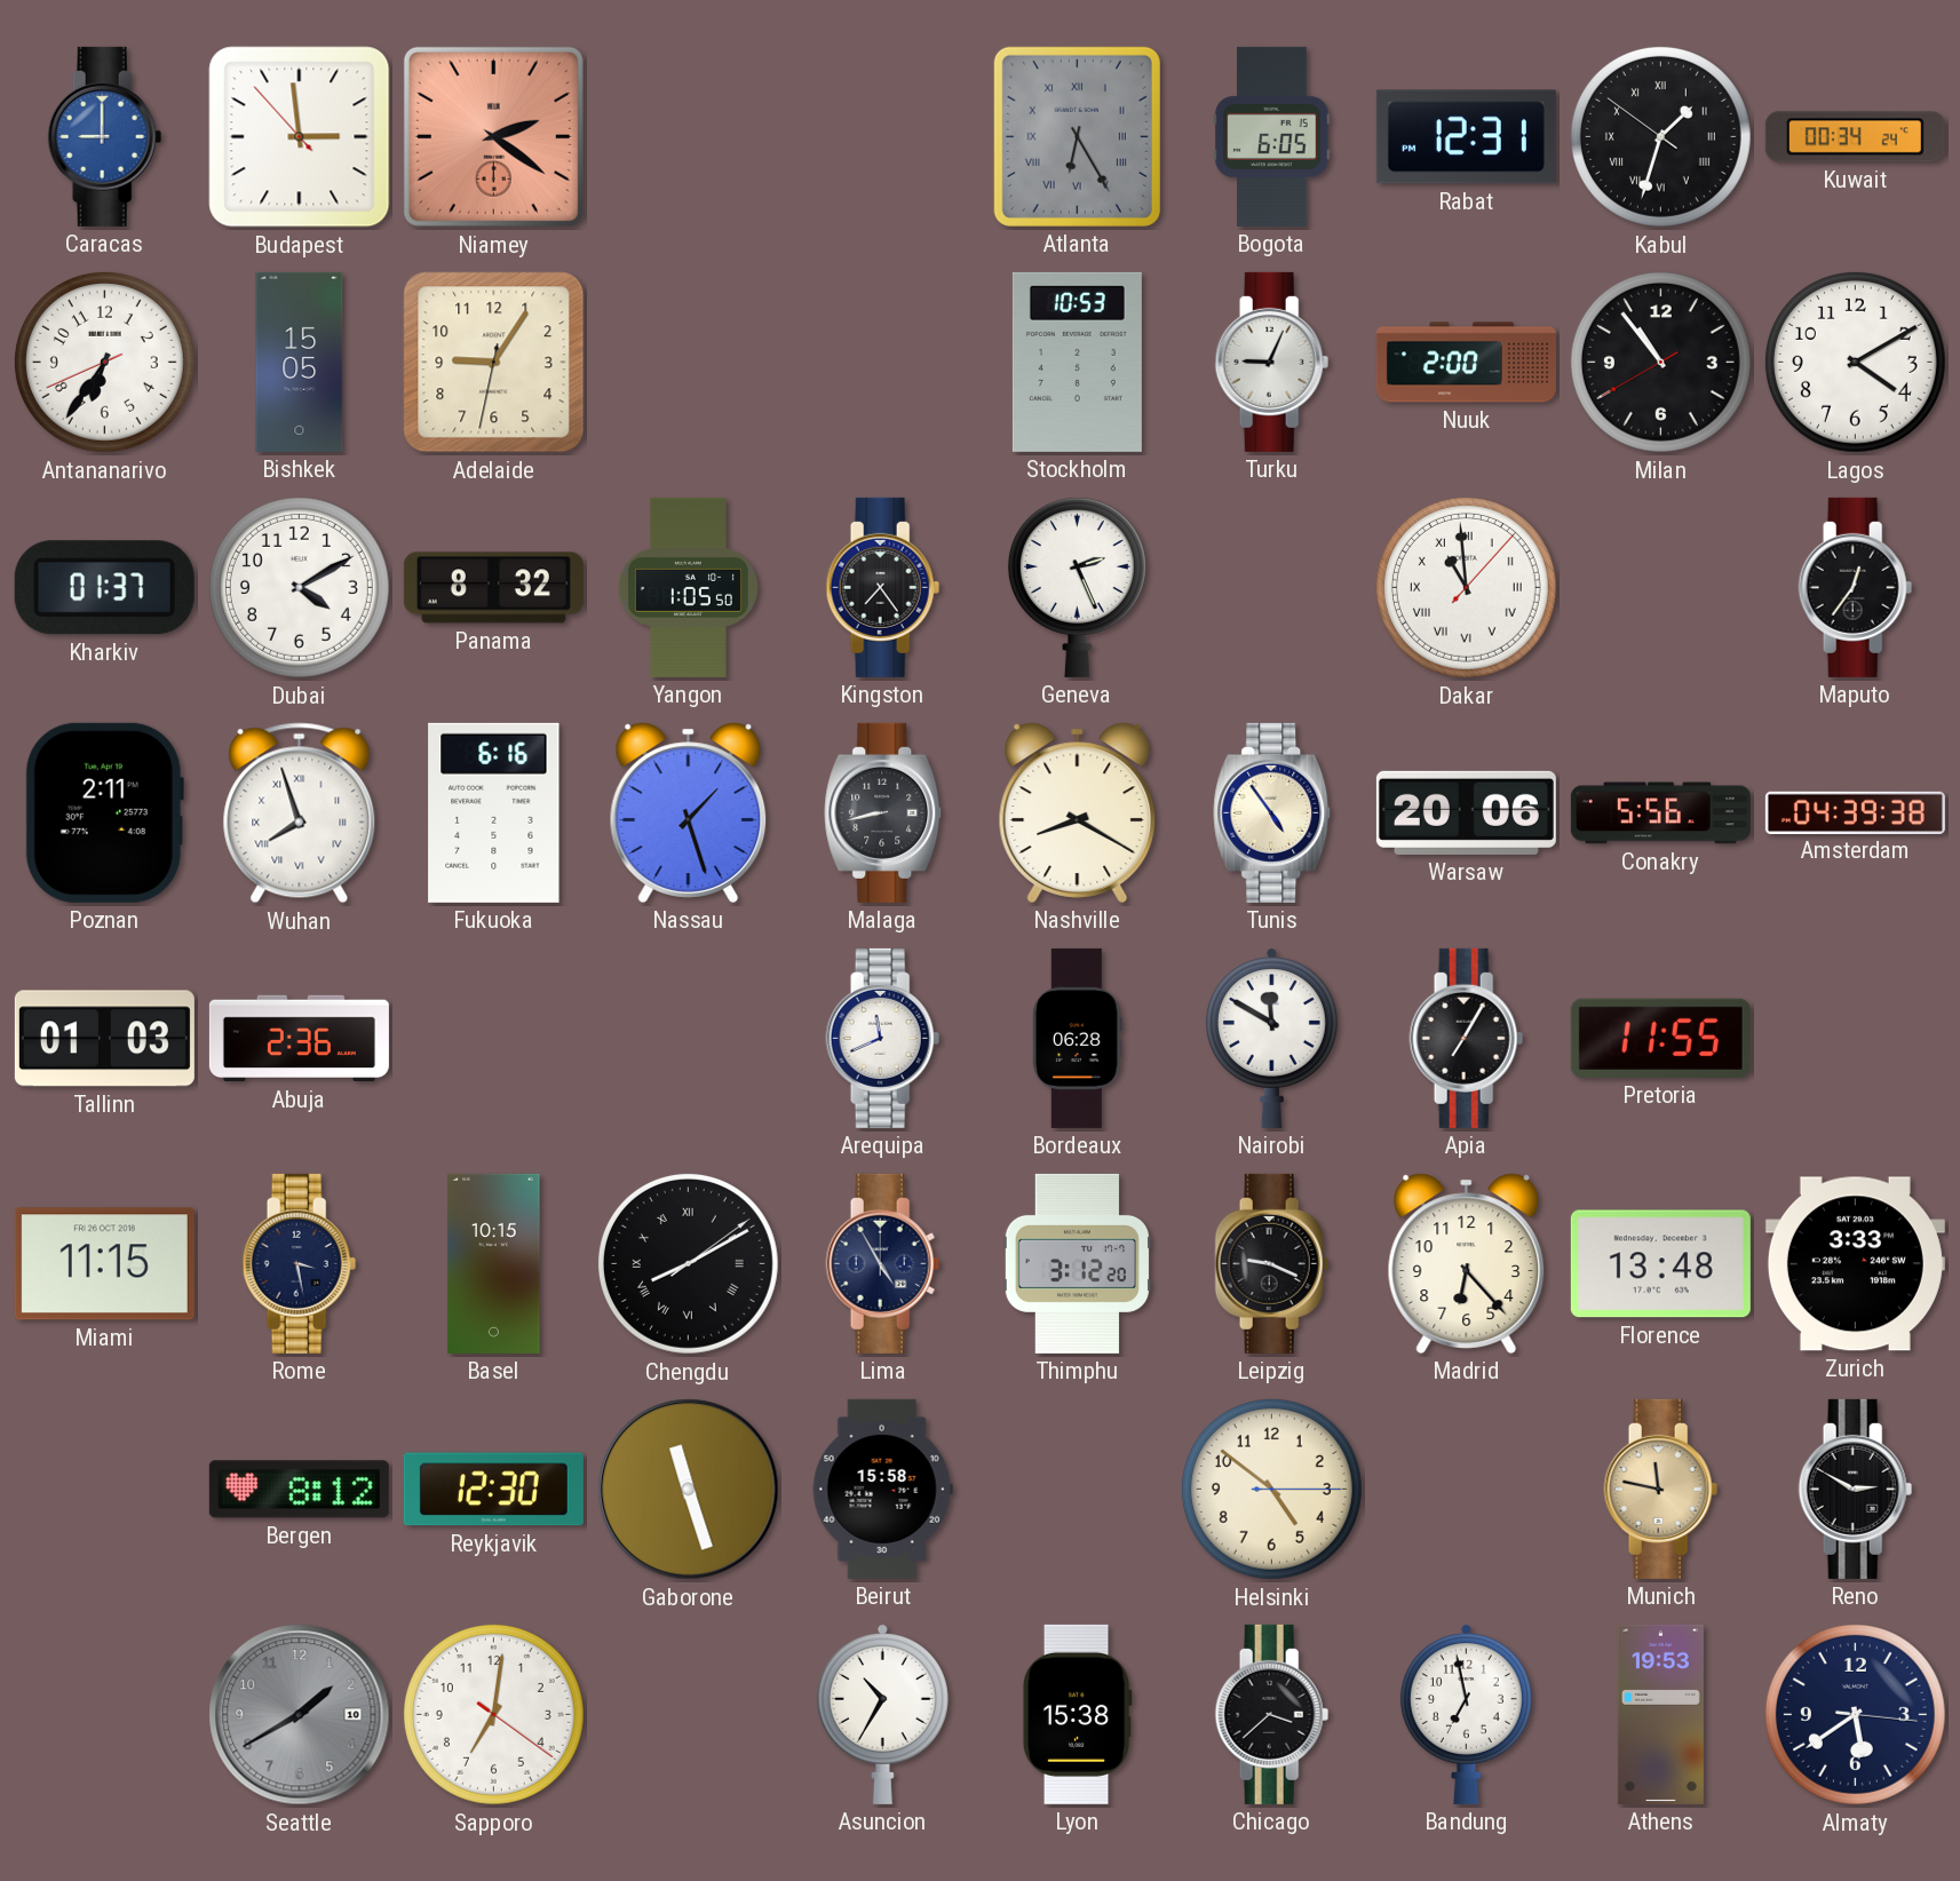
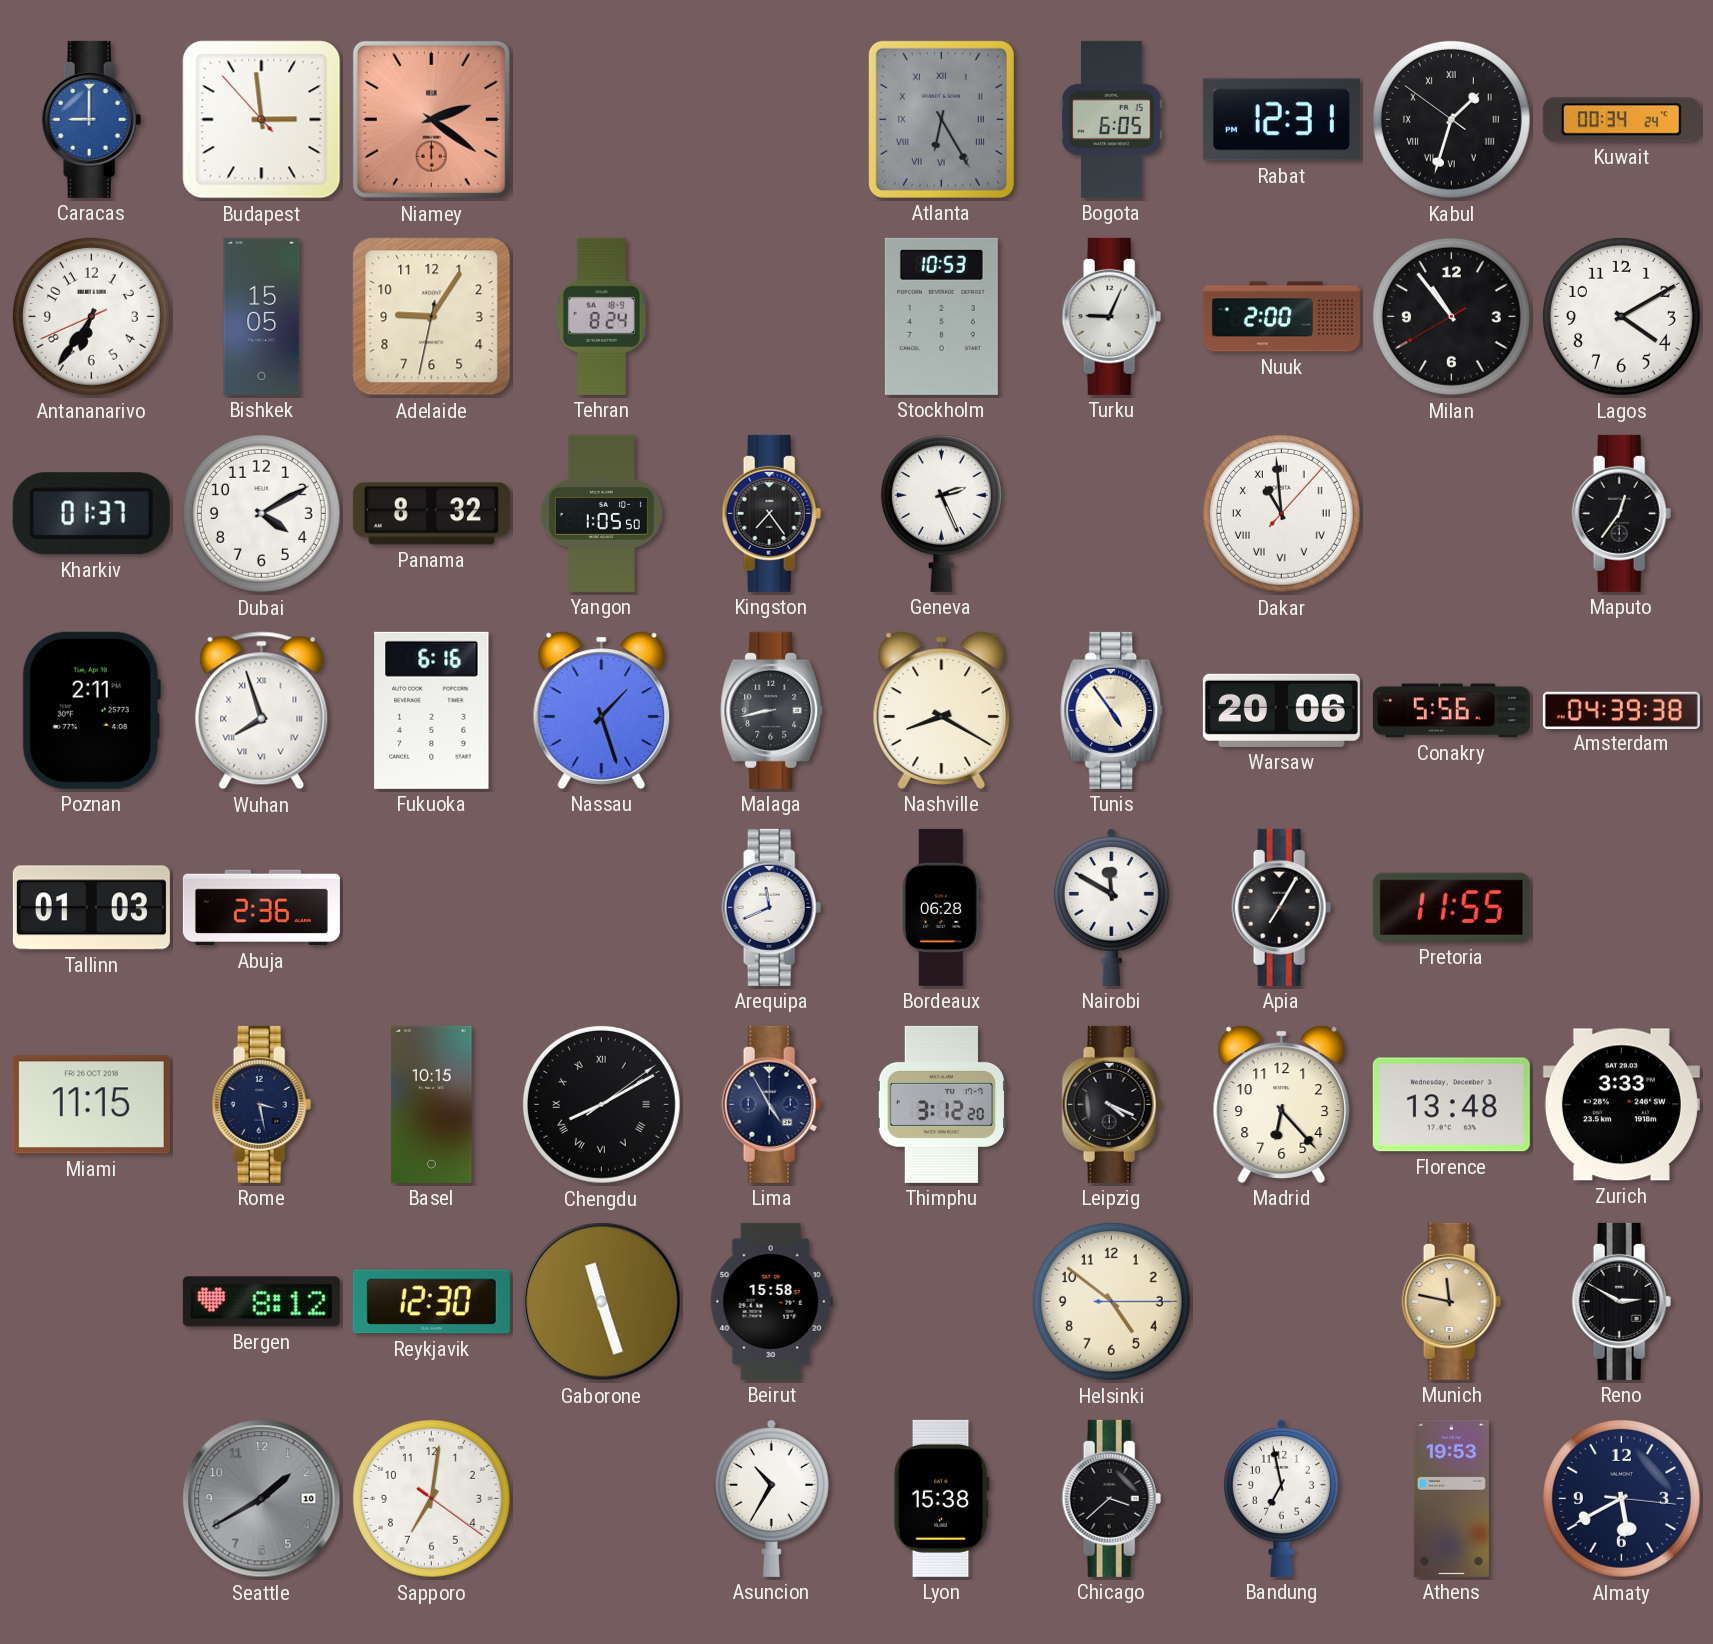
Tehran: none -> 8:24 (601, 316)
Leipzig: 9:19 -> 4:19 (1112, 1104)
Almaty: 5:39 -> 5:40 (1621, 1498)
